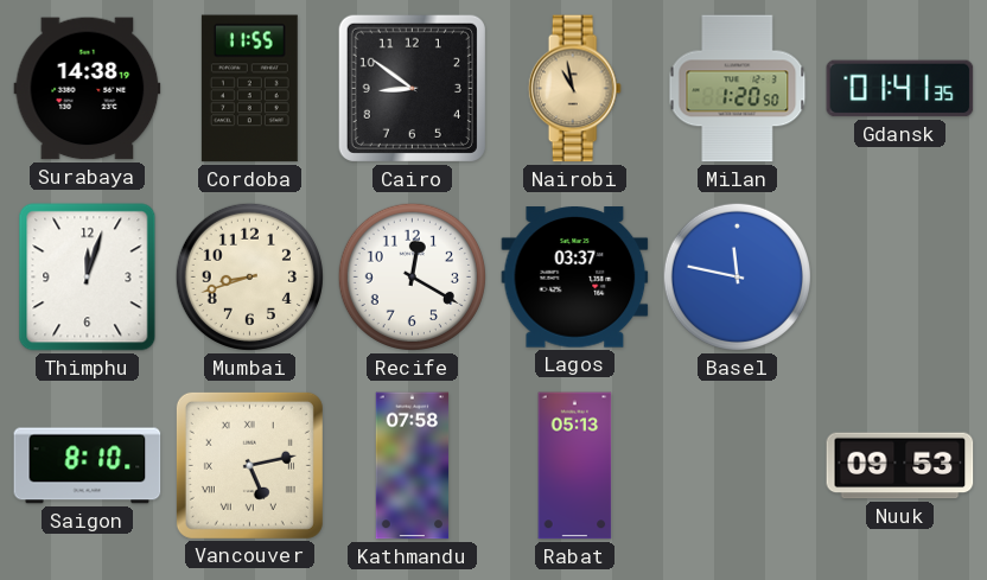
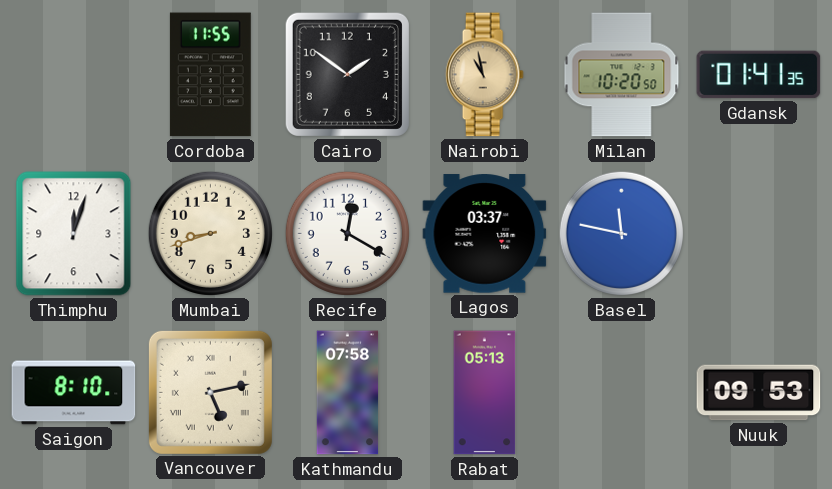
Surabaya: 14:38 -> none (88, 89)
Cairo: 8:51 -> 1:51 (347, 74)
Milan: 1:20 -> 10:20 (622, 75)
